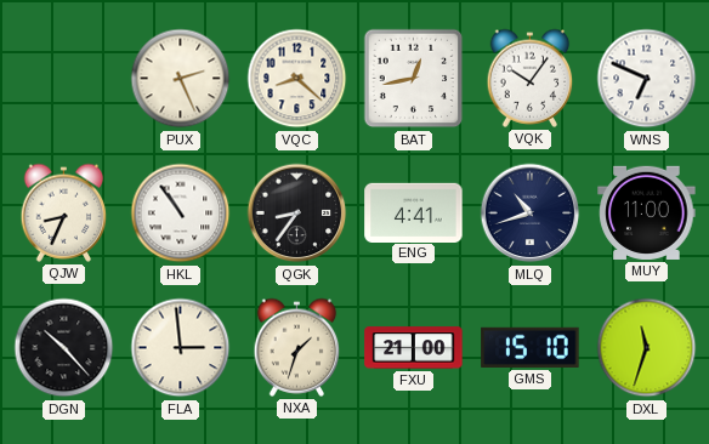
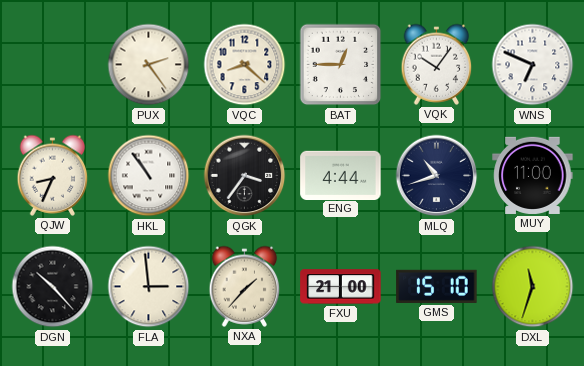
PUX: 2:26 -> 2:24 (149, 65)
BAT: 12:43 -> 12:45 (341, 65)
QGK: 8:36 -> 3:36 (245, 176)
ENG: 4:41 -> 4:44 (341, 175)
NXA: 1:33 -> 1:37 (245, 286)
